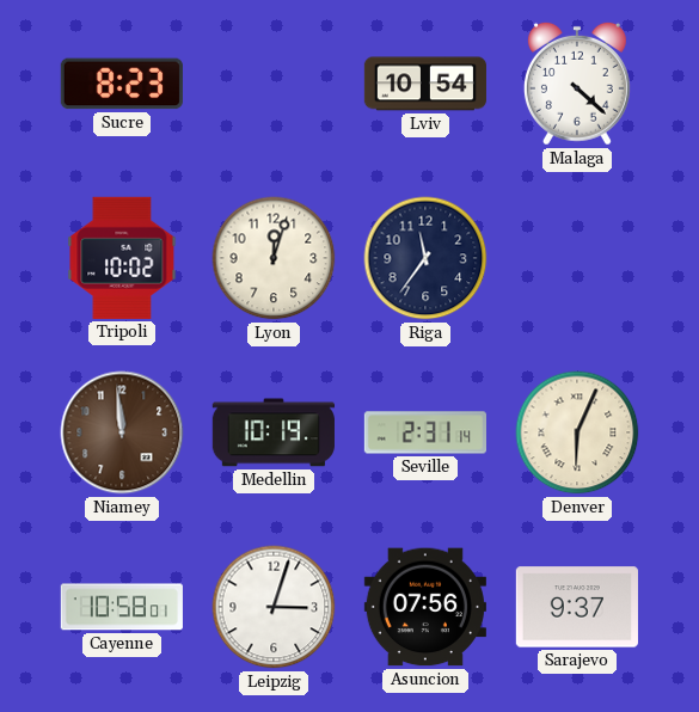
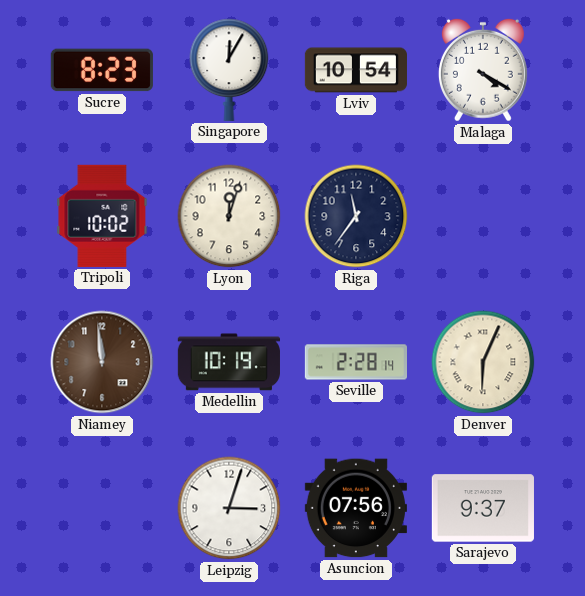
Singapore: none -> 12:05 (229, 70)
Malaga: 4:22 -> 4:20 (483, 70)
Seville: 2:31 -> 2:28 (355, 362)
Cayenne: 10:58 -> none (122, 607)
